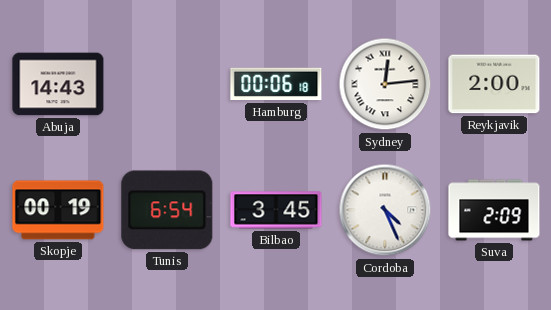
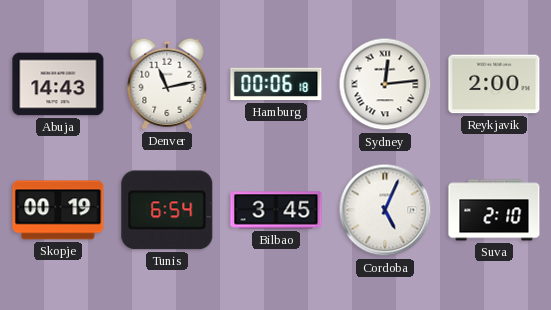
Denver: none -> 11:13 (167, 84)
Cordoba: 4:26 -> 5:04 (385, 210)
Suva: 2:09 -> 2:10 (494, 210)
